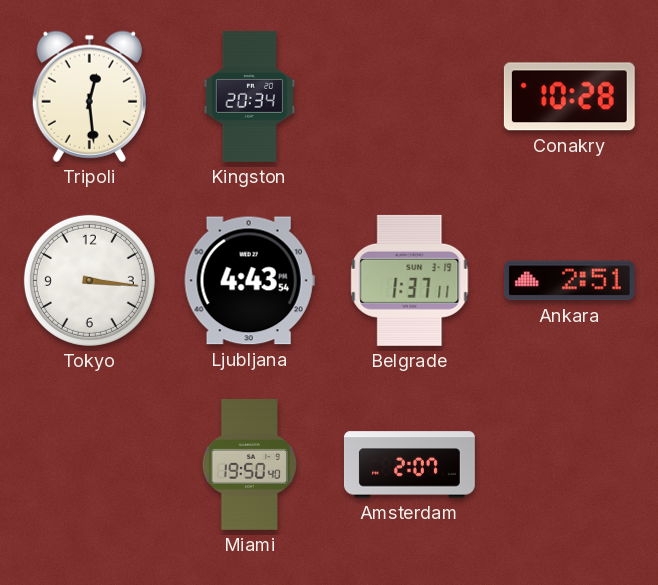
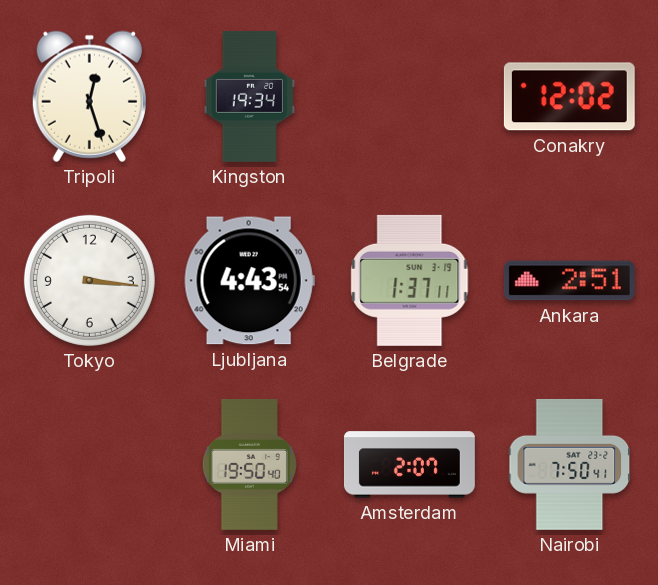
Tripoli: 12:29 -> 12:27 (89, 96)
Kingston: 20:34 -> 19:34 (249, 96)
Conakry: 10:28 -> 12:02 (569, 97)
Nairobi: none -> 7:50 (570, 464)
